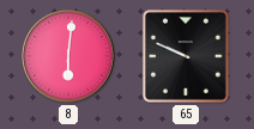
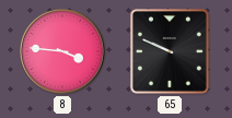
8: 6:01 -> 3:46 (62, 51)
